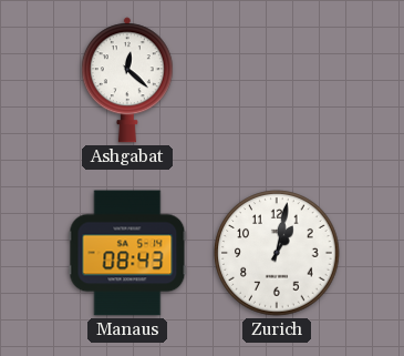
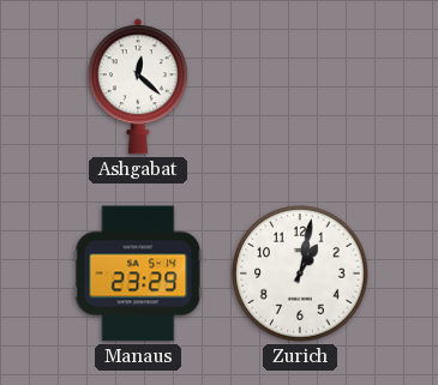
Manaus: 08:43 -> 23:29 (138, 273)
